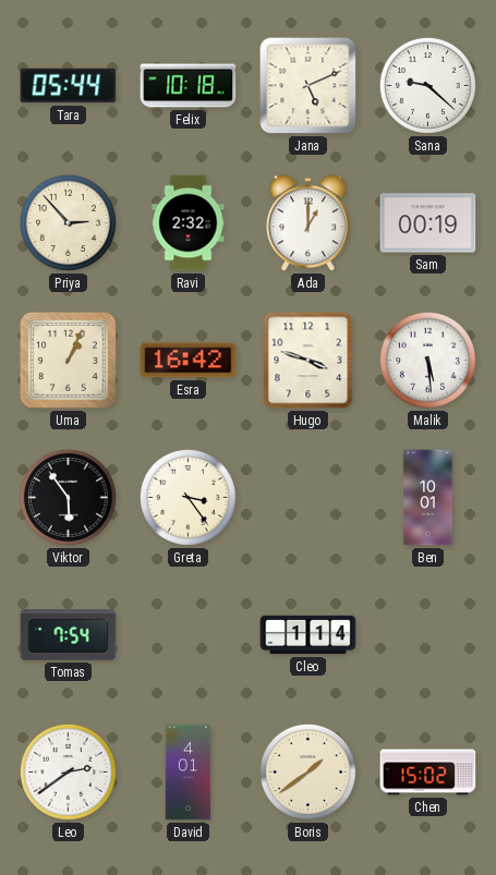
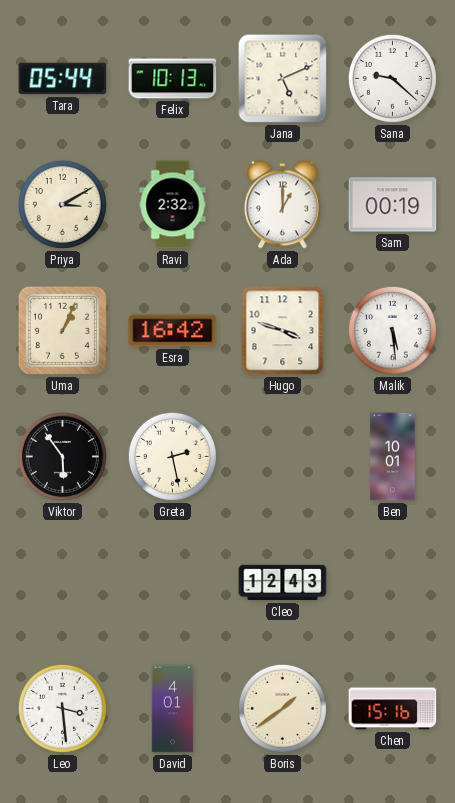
Felix: 10:18 -> 10:13 (173, 79)
Priya: 2:53 -> 3:10 (62, 204)
Greta: 3:24 -> 2:28 (172, 456)
Tomas: 7:54 -> none (69, 635)
Cleo: 1:14 -> 12:43 (283, 583)
Leo: 2:39 -> 3:29 (62, 708)
Chen: 15:02 -> 15:16 (393, 709)
